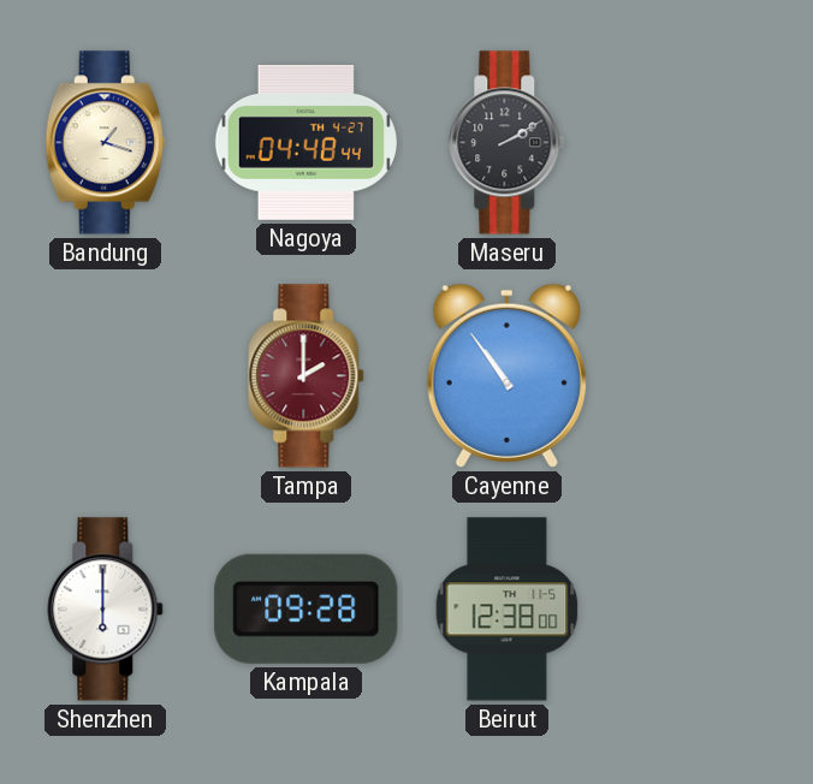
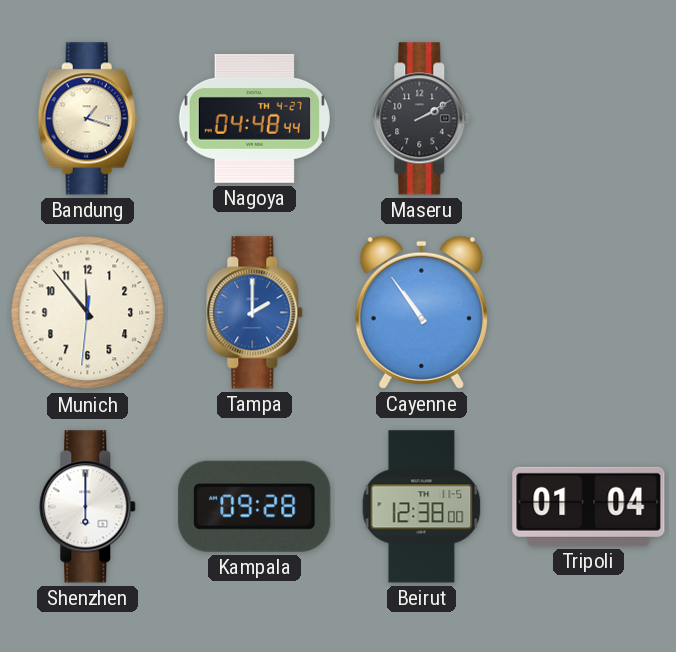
Munich: none -> 11:53 (88, 313)
Tampa dial: burgundy -> blue (255, 313)
Tripoli: none -> 01:04 (589, 506)
